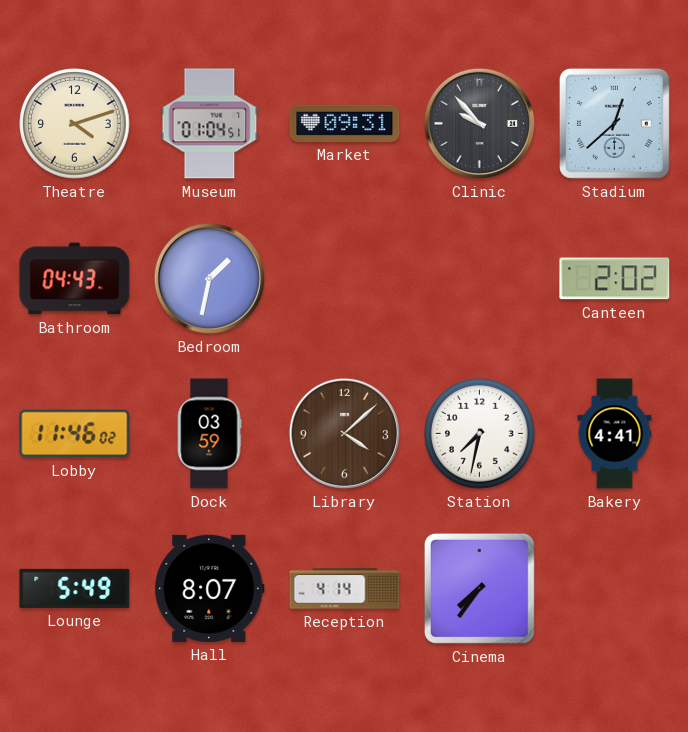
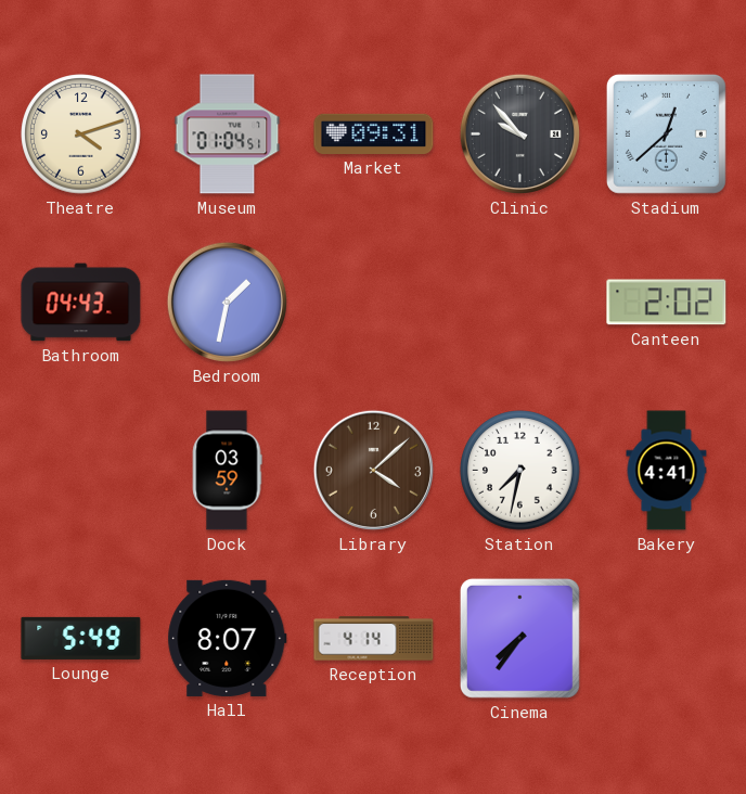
Lobby: 11:46 -> none (75, 434)
